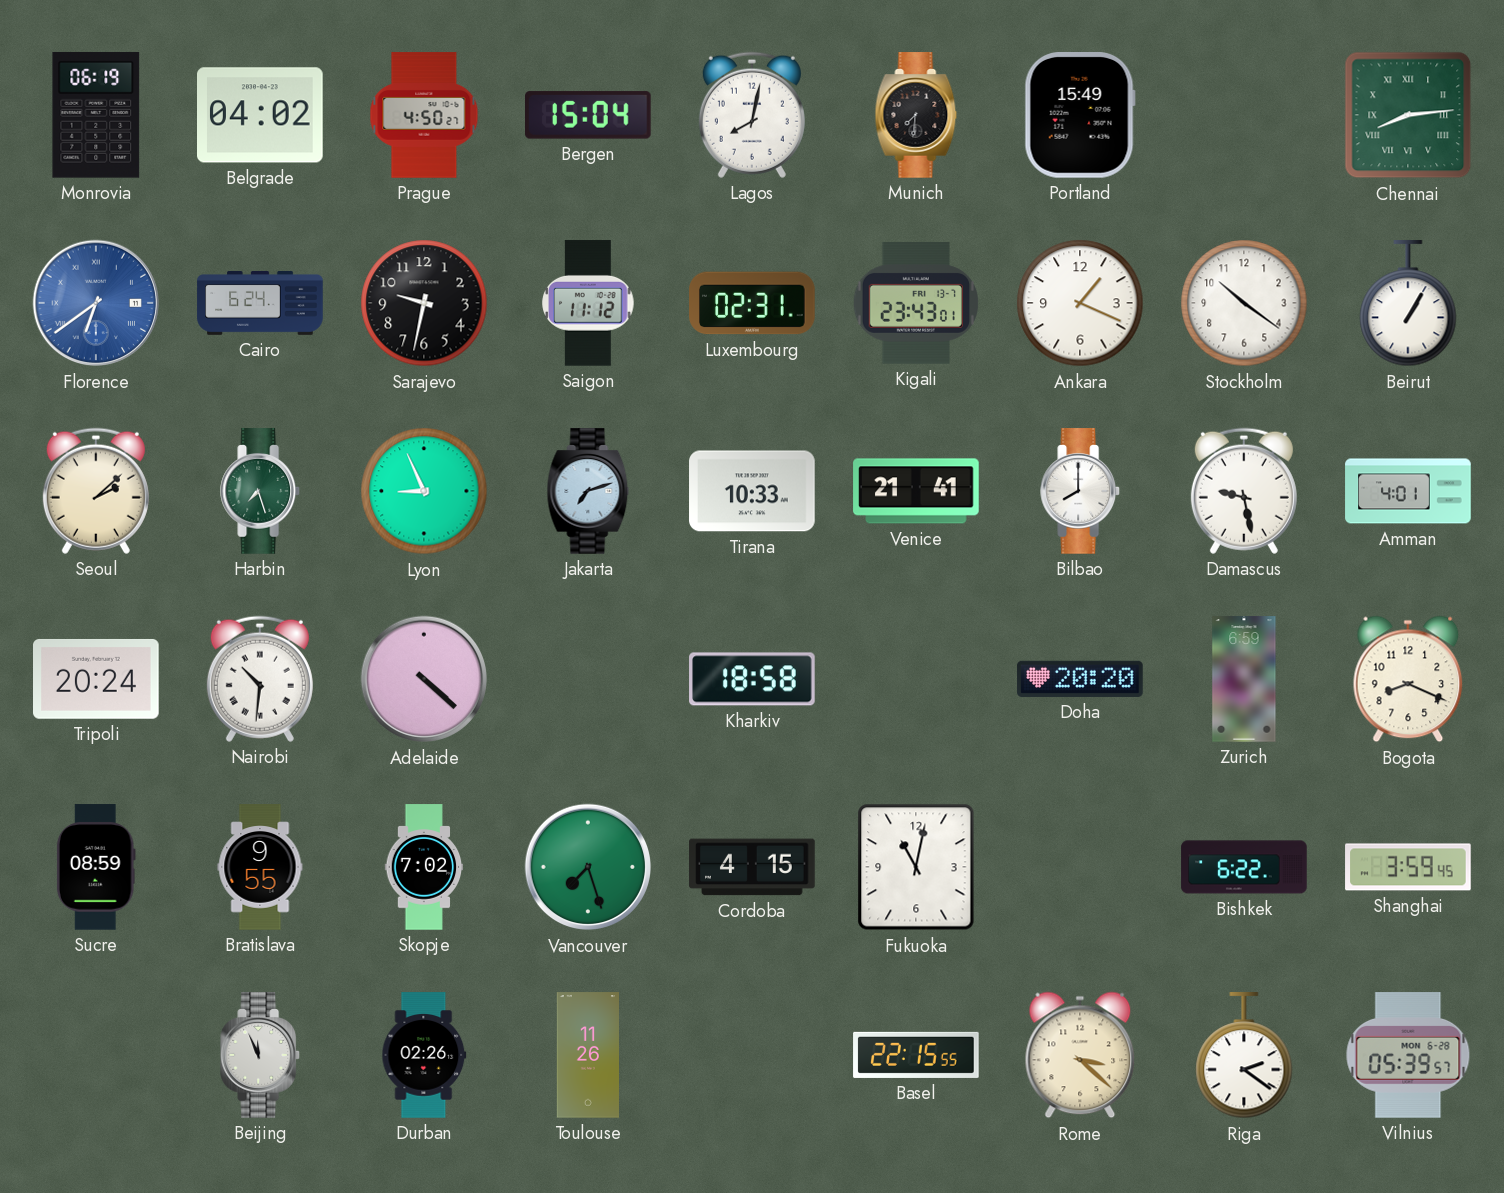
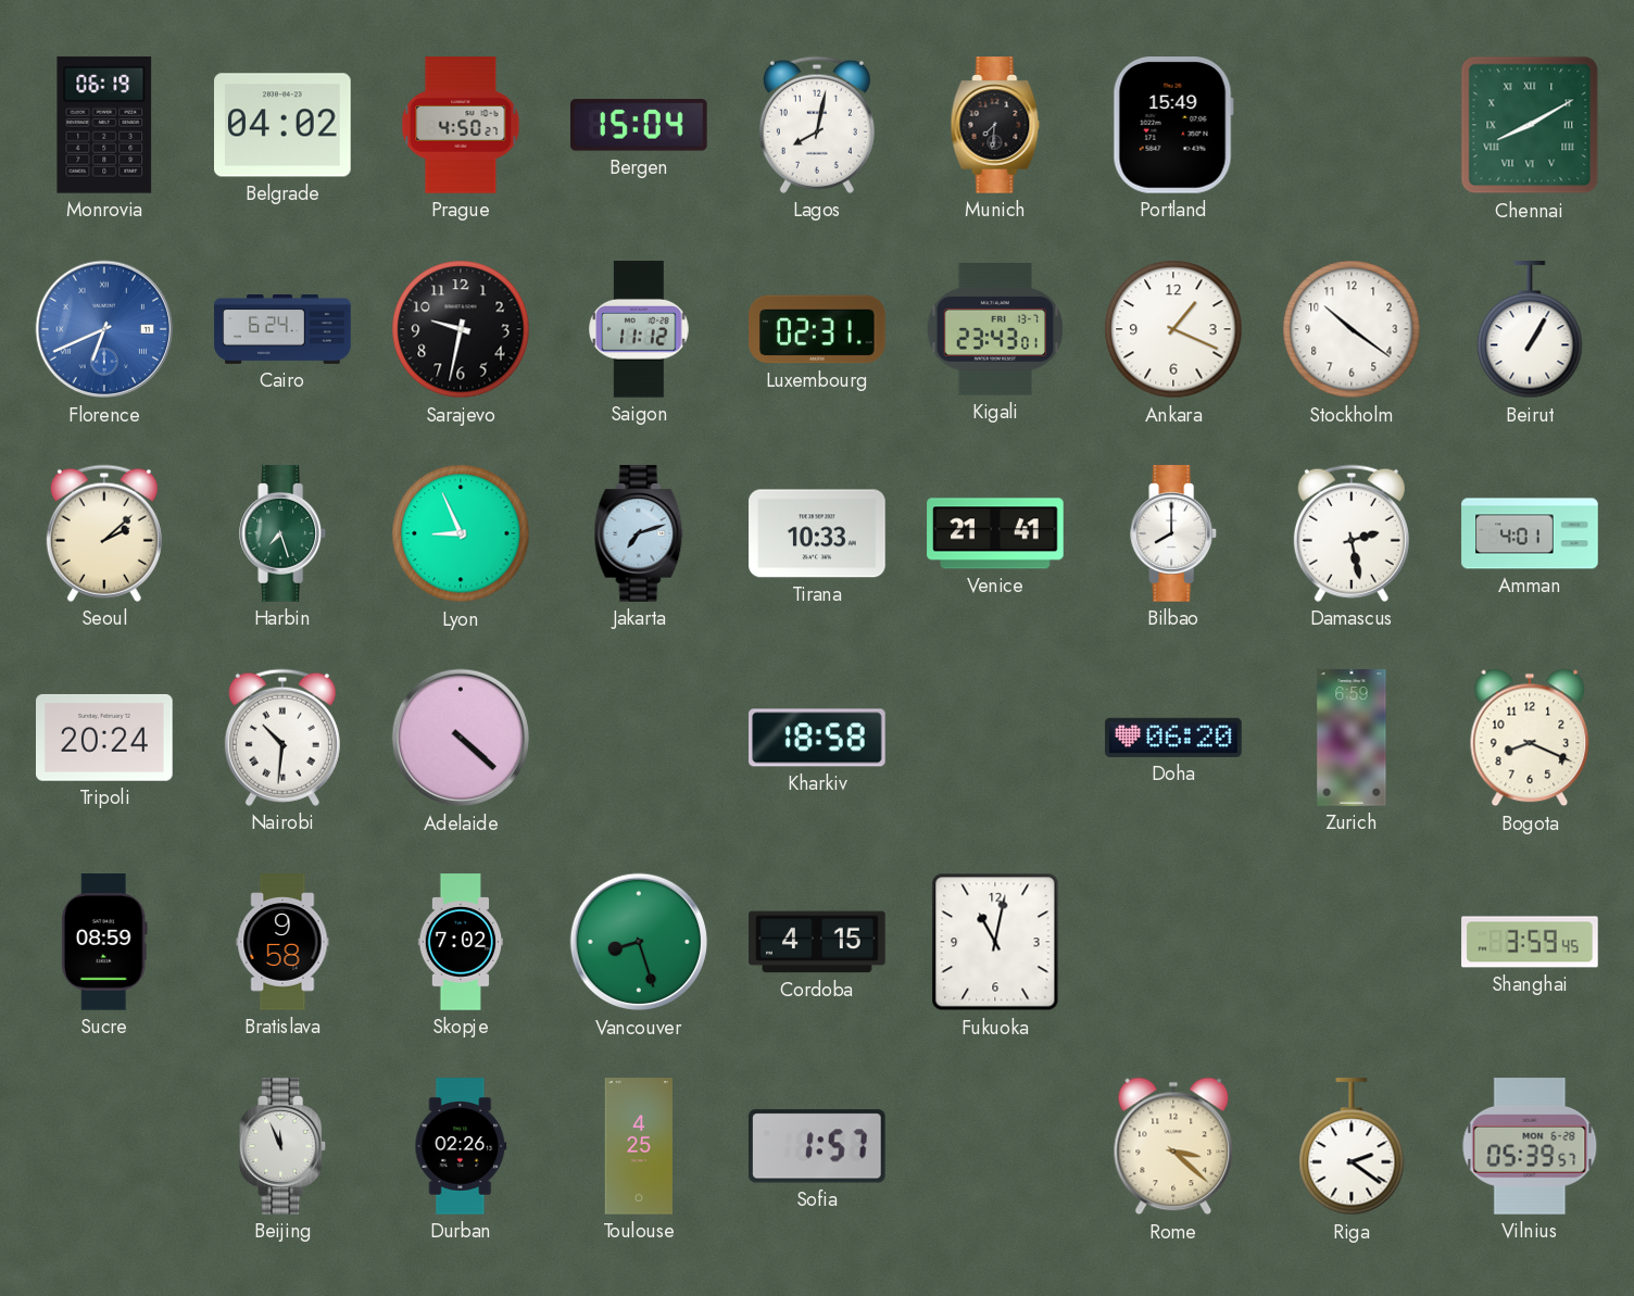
Chennai: 8:14 -> 8:10 (1530, 125)
Florence: 6:39 -> 6:41 (104, 329)
Damascus: 9:28 -> 2:28 (1352, 533)
Doha: 20:20 -> 06:20 (1173, 738)
Bratislava: 9:55 -> 9:58 (282, 942)
Vancouver: 7:27 -> 8:27 (639, 942)
Bishkek: 6:22 -> none (1244, 867)
Toulouse: 11:26 -> 4:25 (638, 1146)
Sofia: none -> 1:57 (817, 1146)
Basel: 22:15 -> none (916, 1055)
